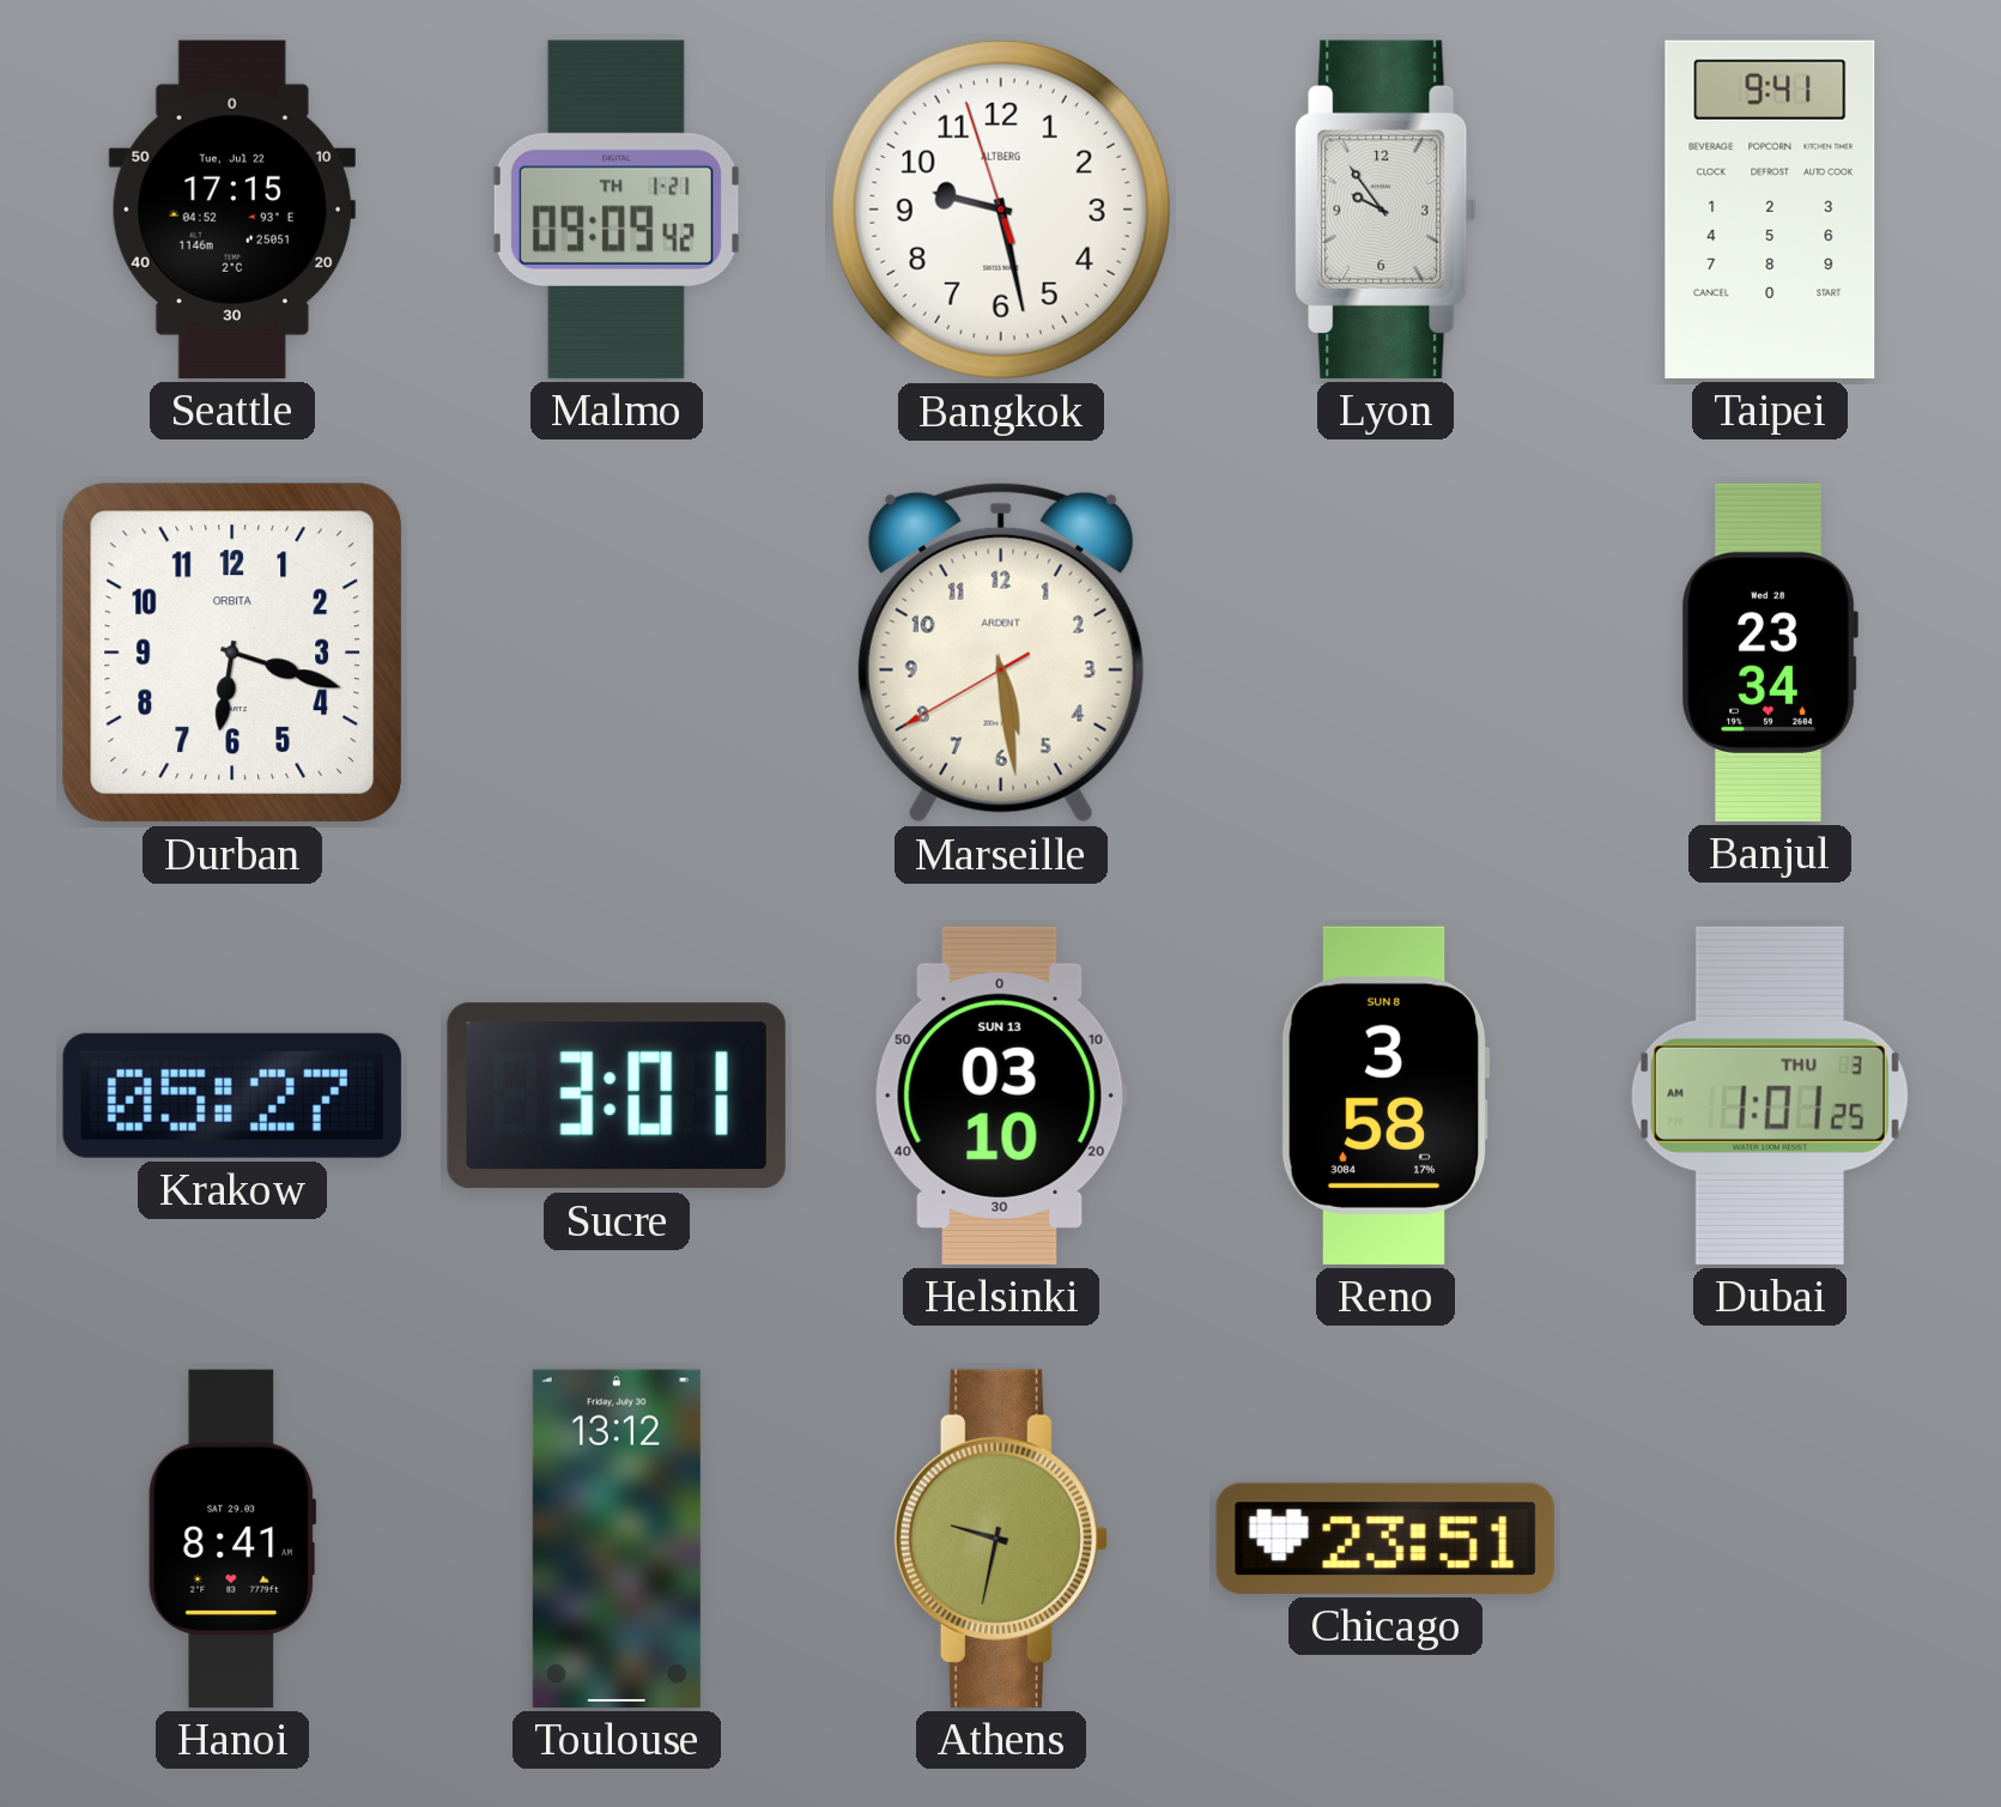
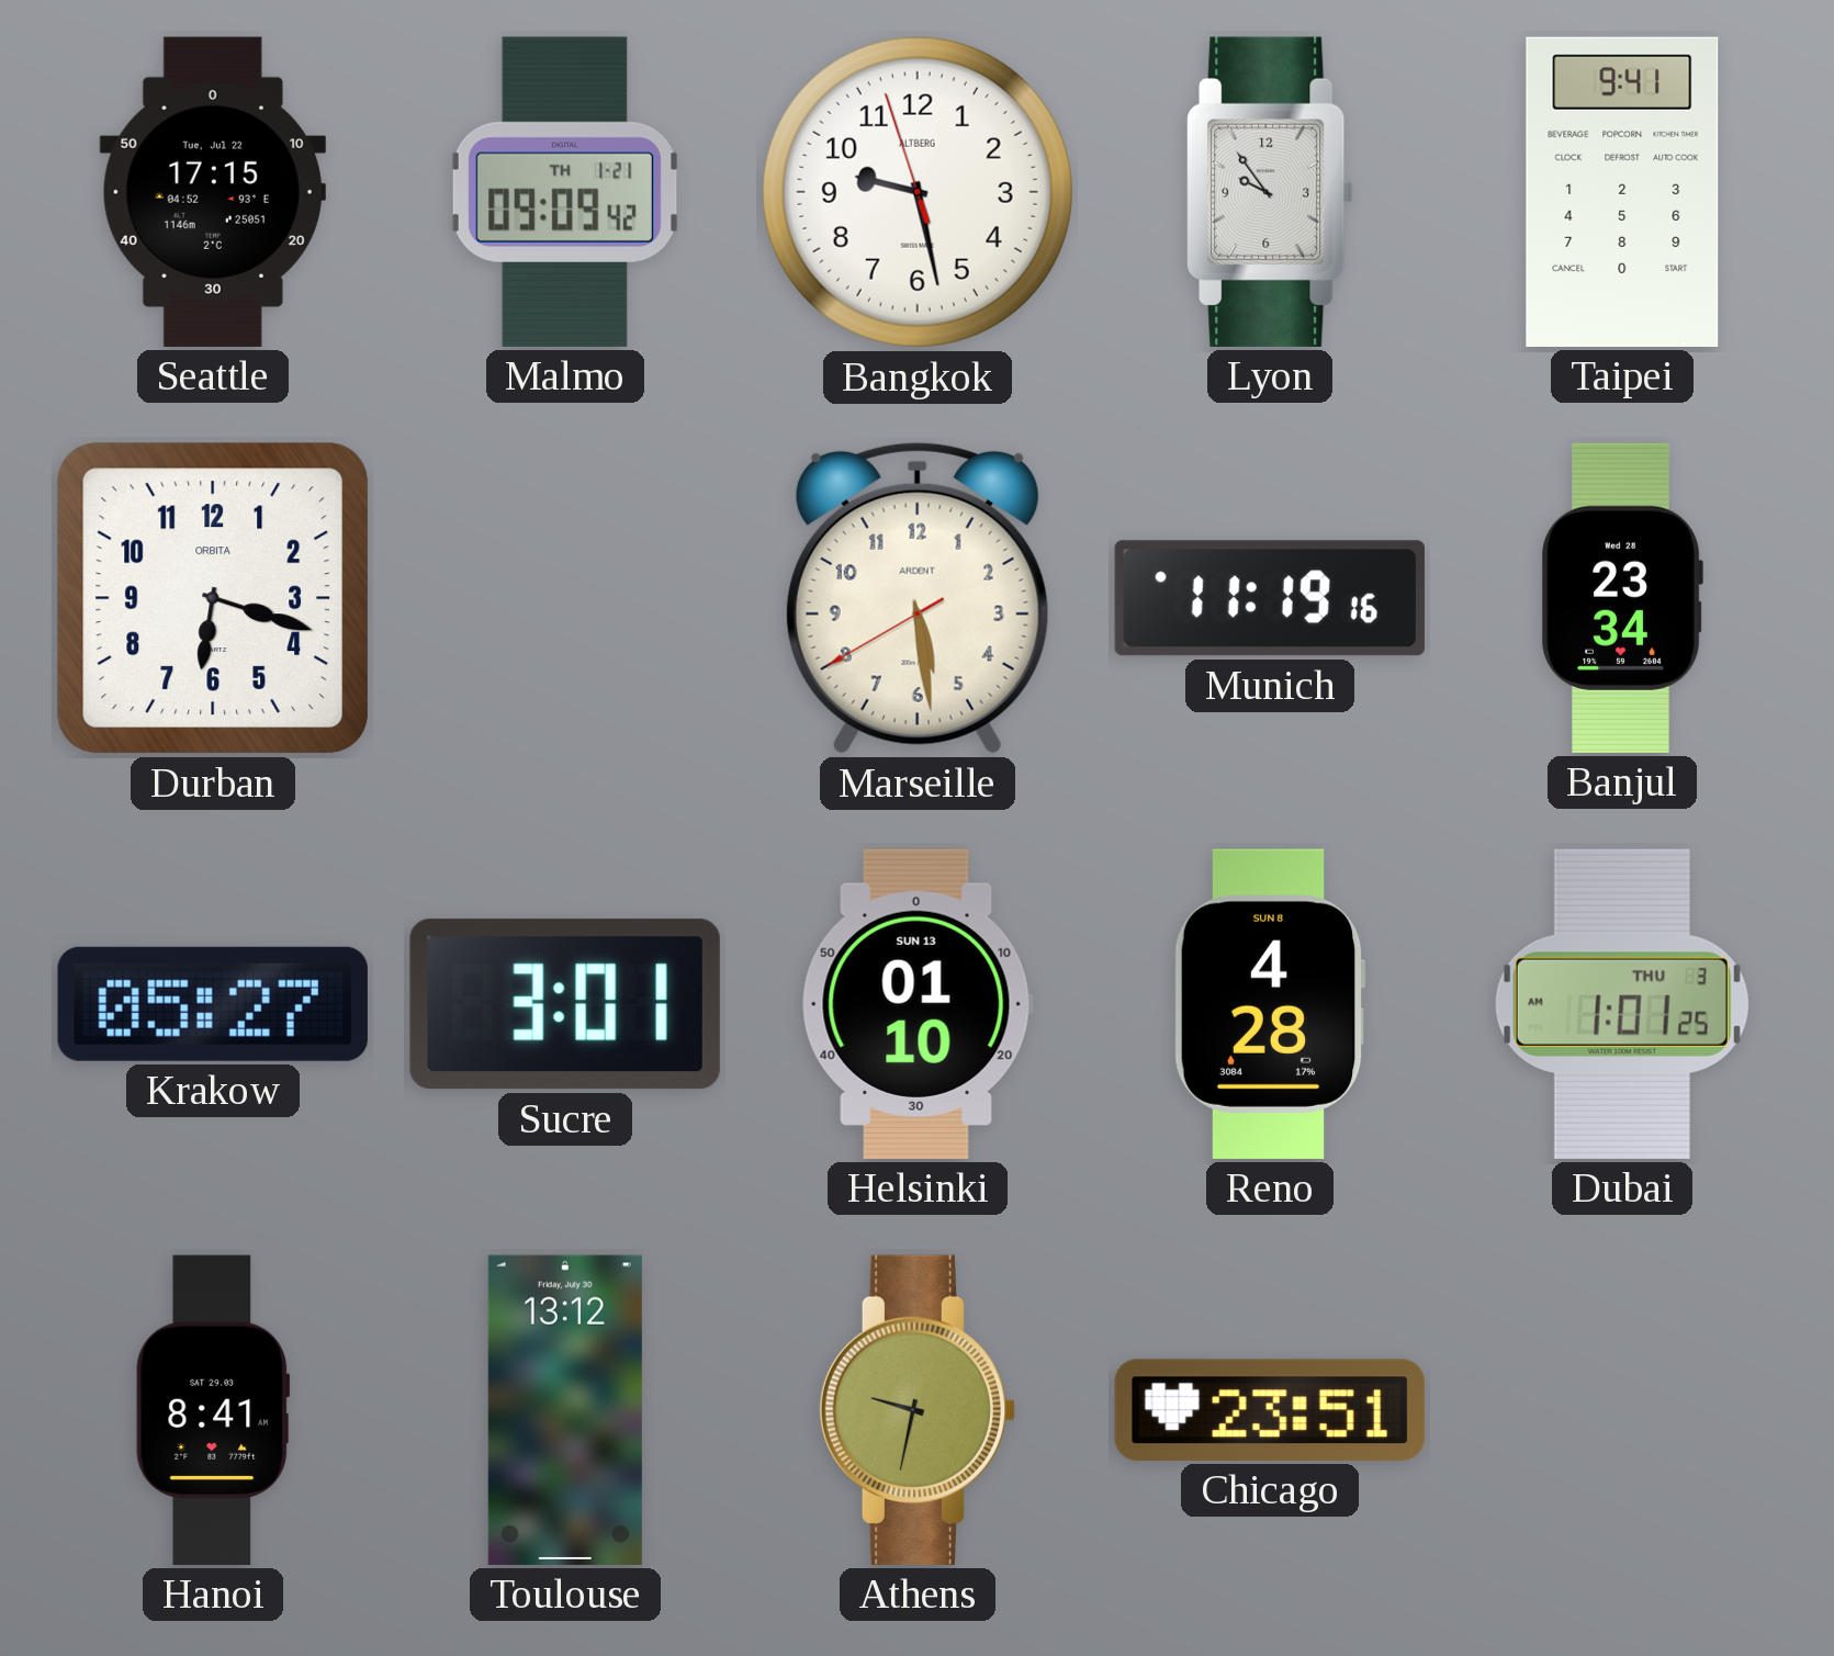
Munich: none -> 11:19 (1270, 598)
Helsinki: 03:10 -> 01:10 (918, 1004)
Reno: 3:58 -> 4:28 (1270, 1004)
